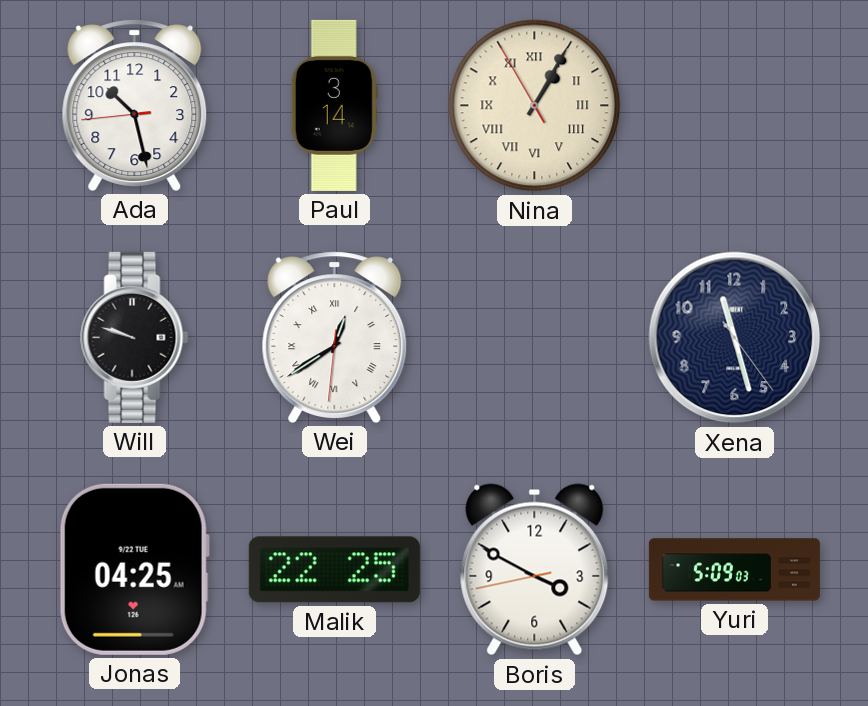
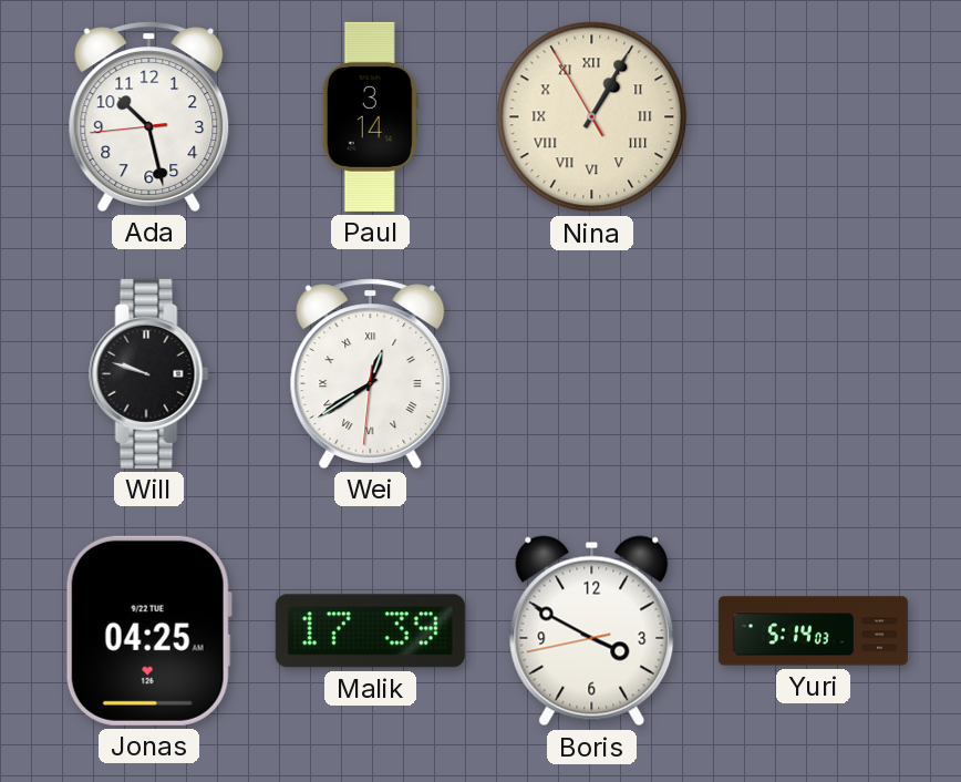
Xena: 11:27 -> none (735, 338)
Malik: 22:25 -> 17:39 (370, 631)
Yuri: 5:09 -> 5:14 (813, 631)
